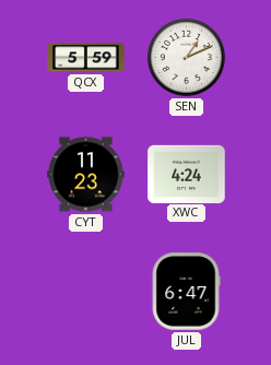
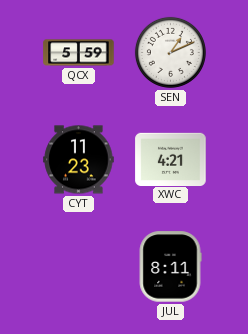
XWC: 4:24 -> 4:21 (171, 159)
JUL: 6:47 -> 8:11 (170, 267)
